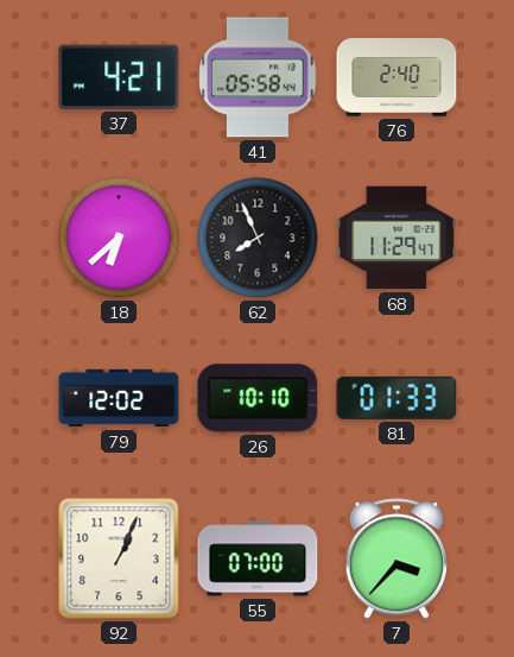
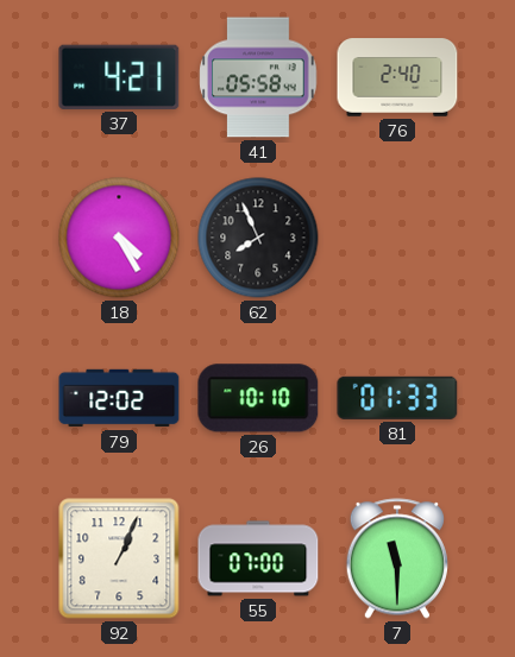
18: 6:38 -> 4:25 (119, 238)
68: 11:29 -> none (396, 238)
7: 3:37 -> 11:30 (396, 558)
